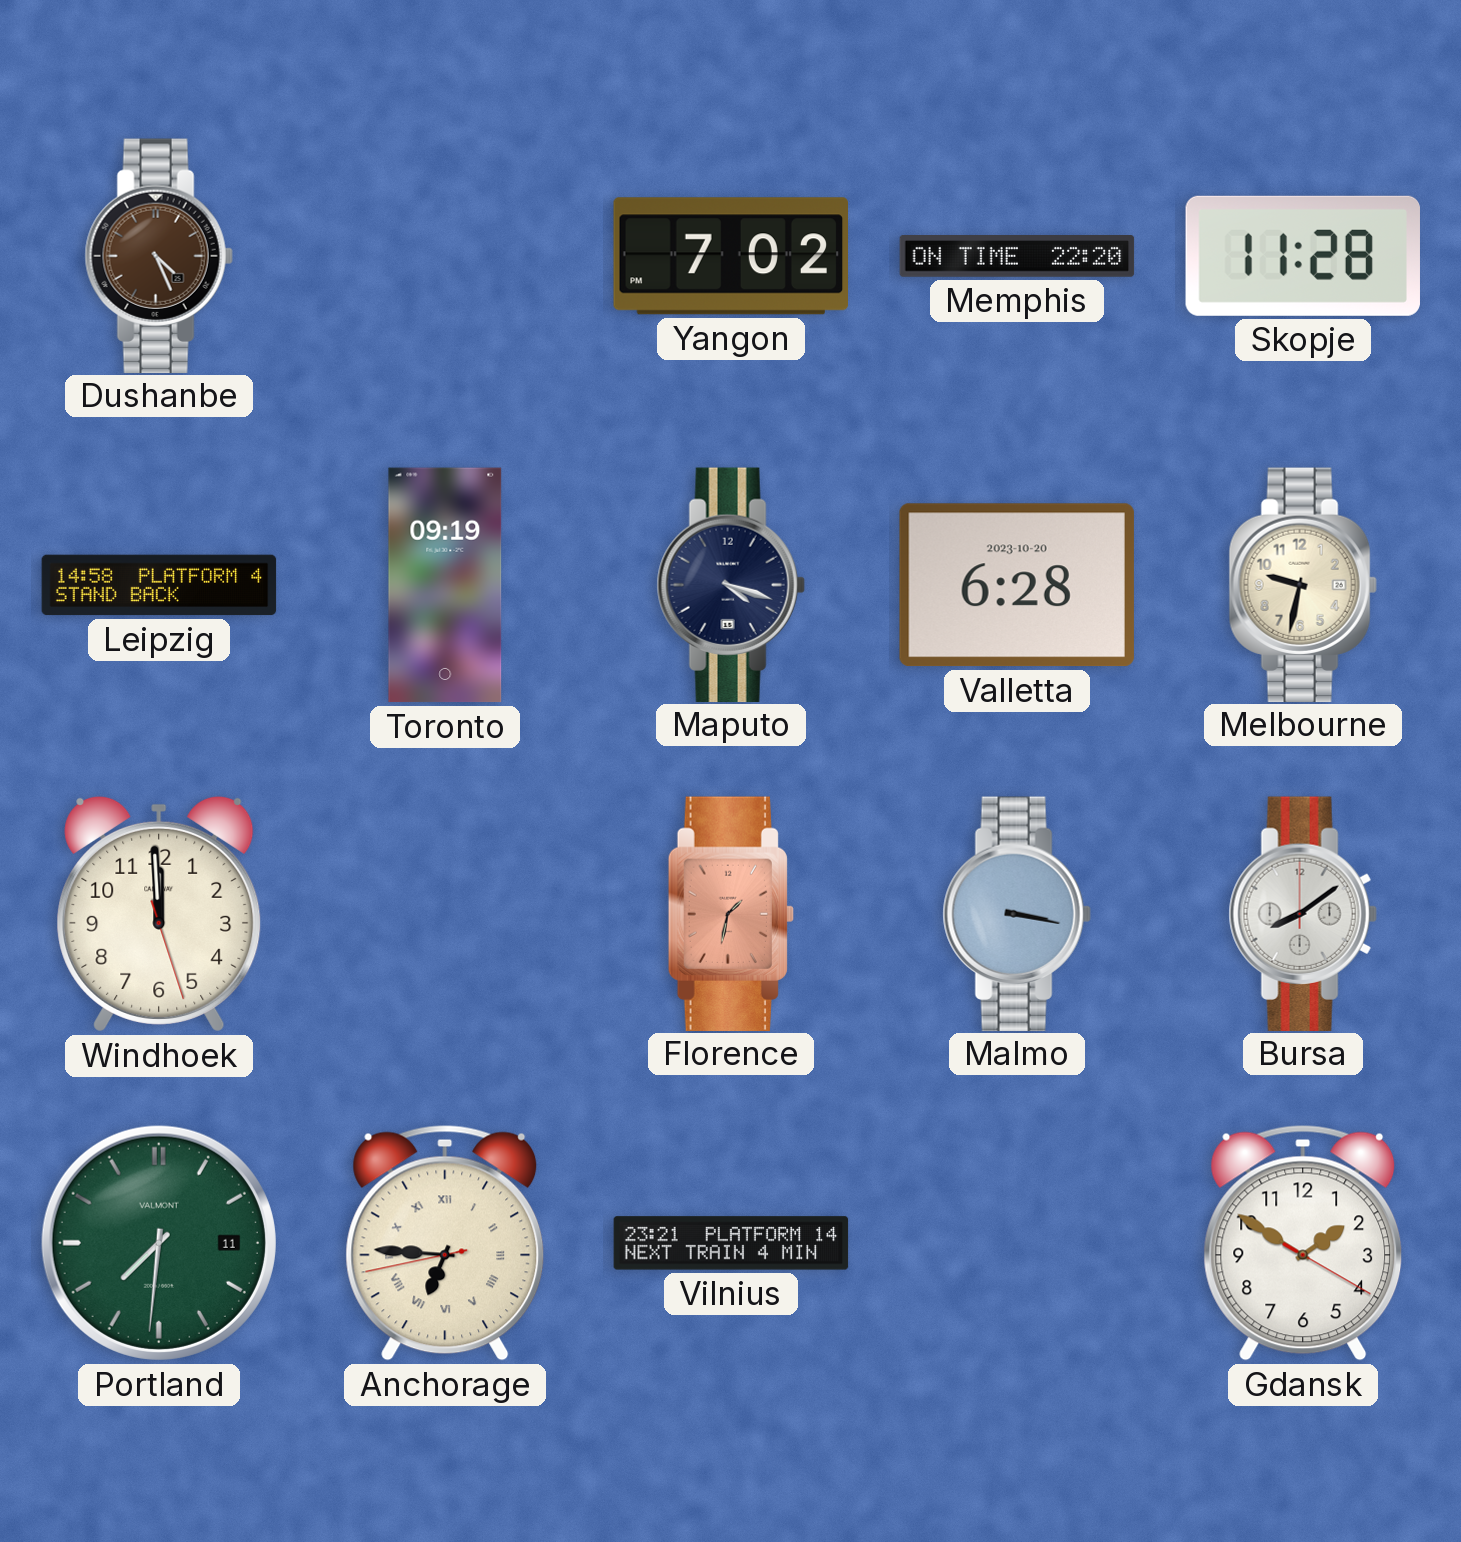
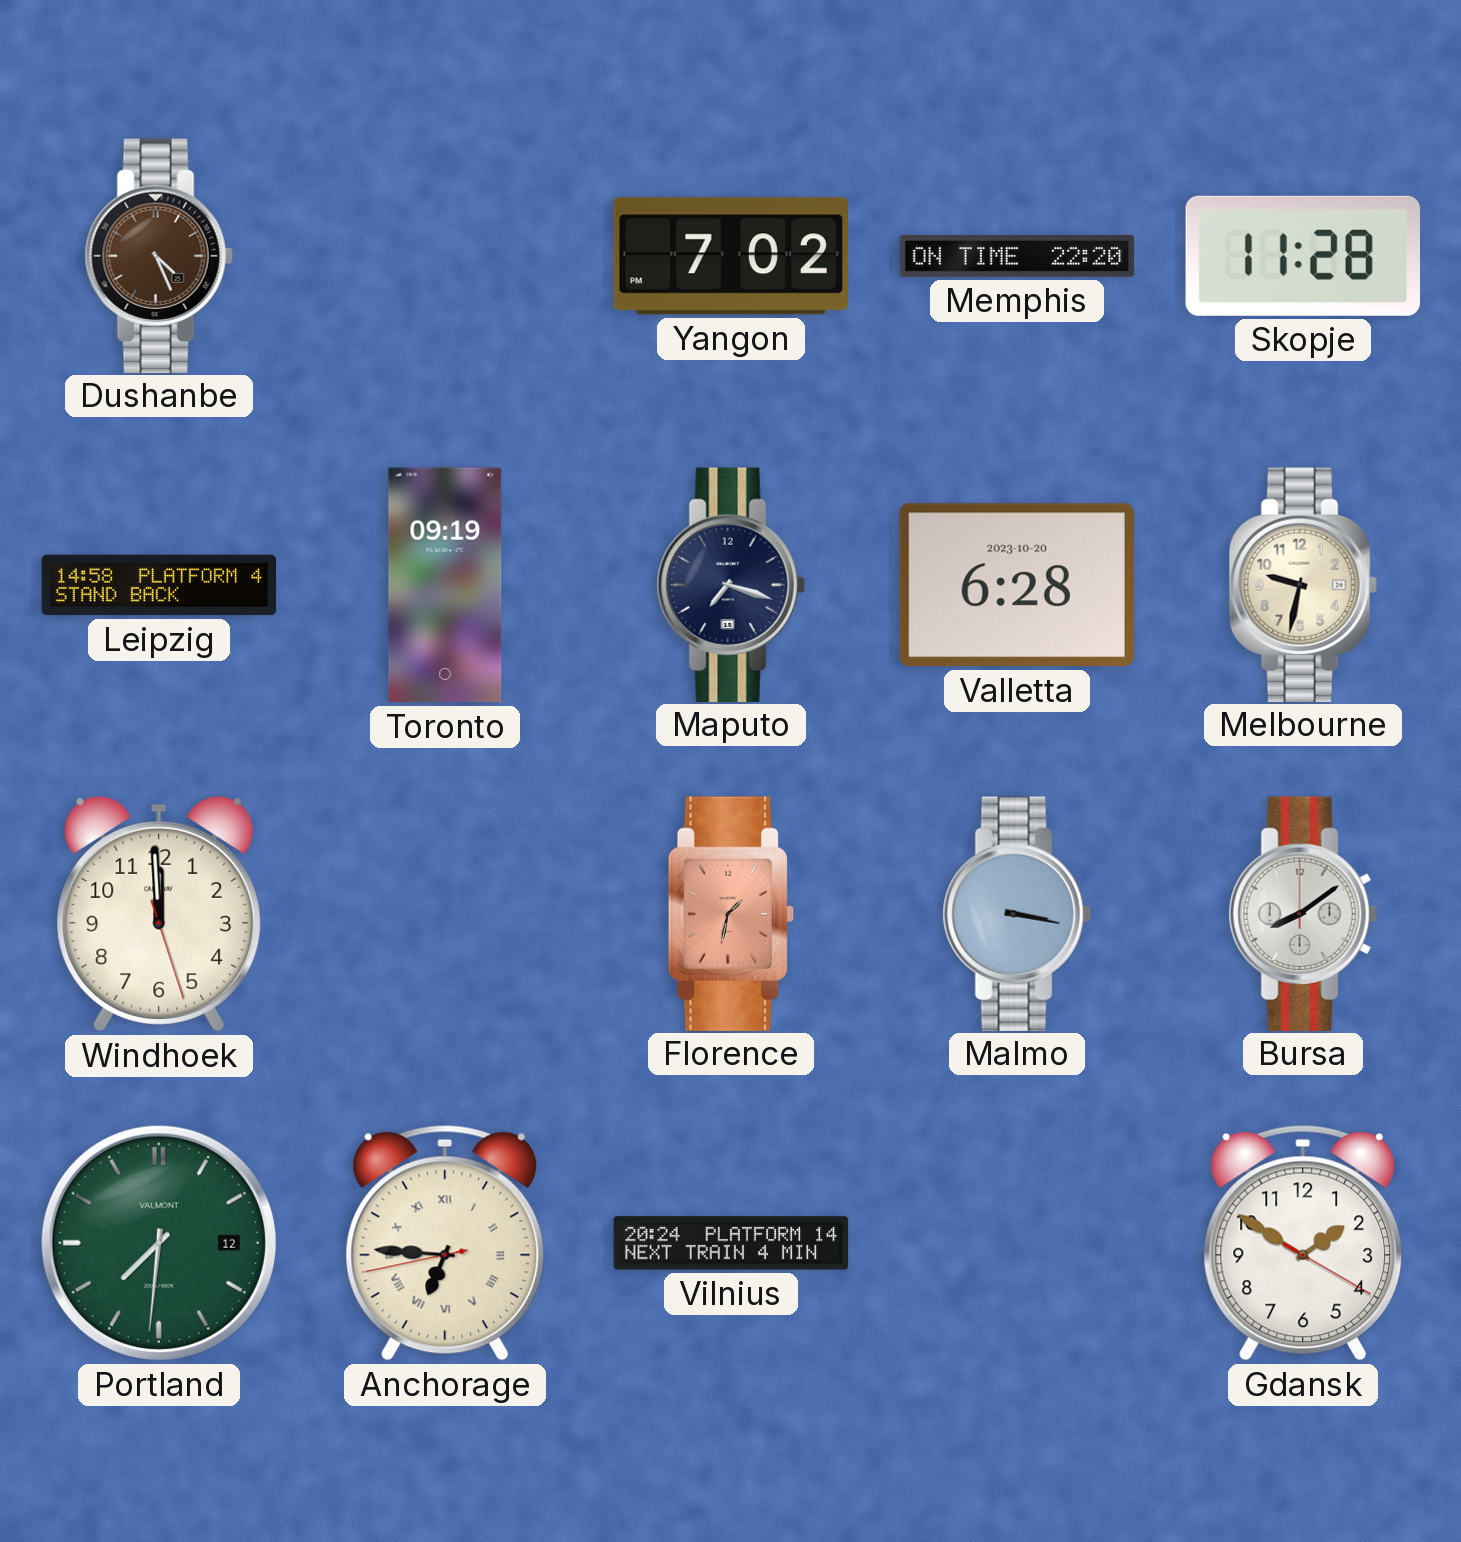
Maputo: 4:18 -> 7:18 (731, 584)
Portland date: 11 -> 12 (159, 1243)
Vilnius: 23:21 -> 20:24 (731, 1243)
